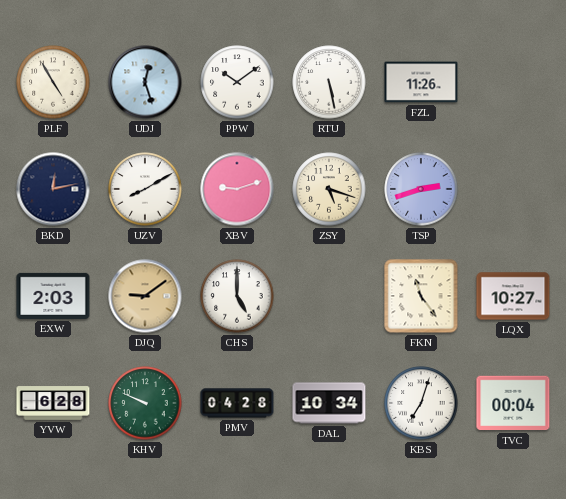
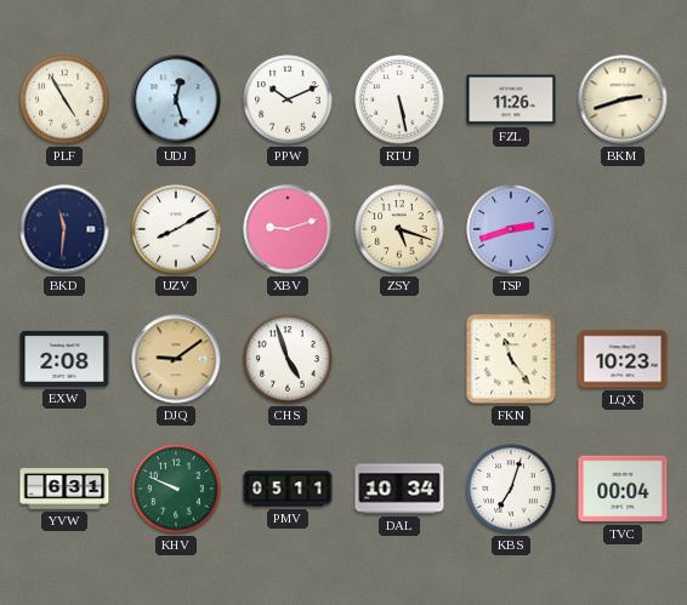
PPW: 10:09 -> 10:11 (288, 99)
BKM: none -> 2:42 (623, 99)
BKD: 12:13 -> 11:31 (64, 229)
EXW: 2:03 -> 2:08 (64, 359)
CHS: 5:00 -> 4:57 (288, 359)
LQX: 10:27 -> 10:23 (623, 359)
YVW: 6:28 -> 6:31 (64, 489)
PMV: 04:28 -> 05:11 (288, 489)
